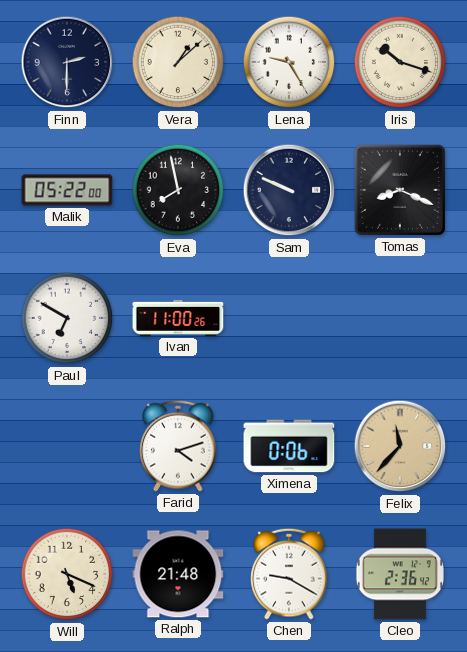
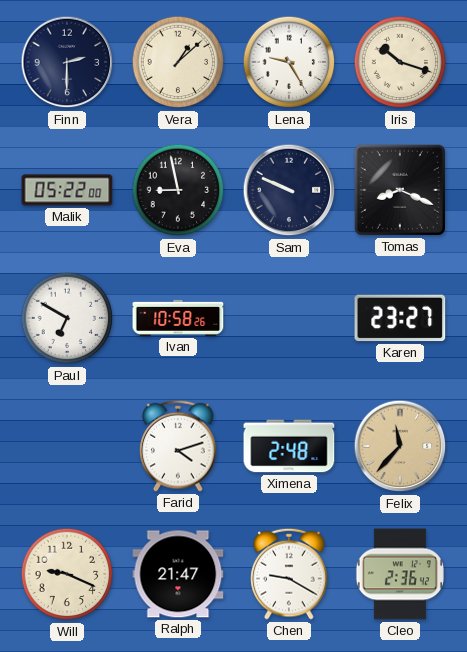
Eva: 7:58 -> 8:58 (178, 190)
Ivan: 11:00 -> 10:58 (178, 318)
Karen: none -> 23:27 (400, 318)
Ximena: 0:06 -> 2:48 (289, 446)
Will: 5:19 -> 9:19 (67, 574)
Ralph: 21:48 -> 21:47 (178, 574)
